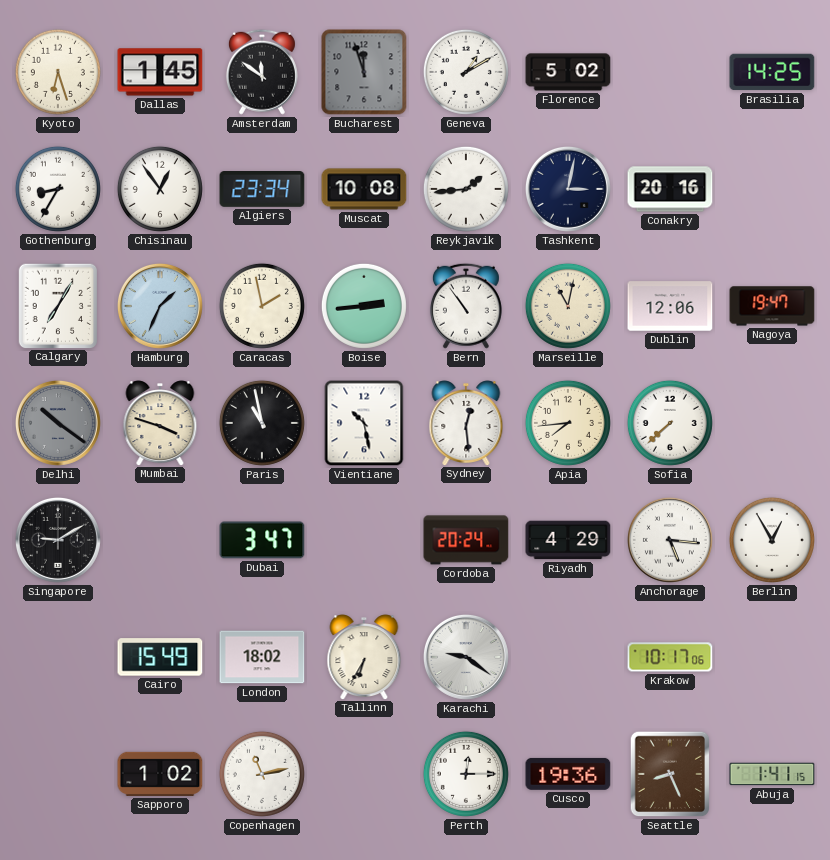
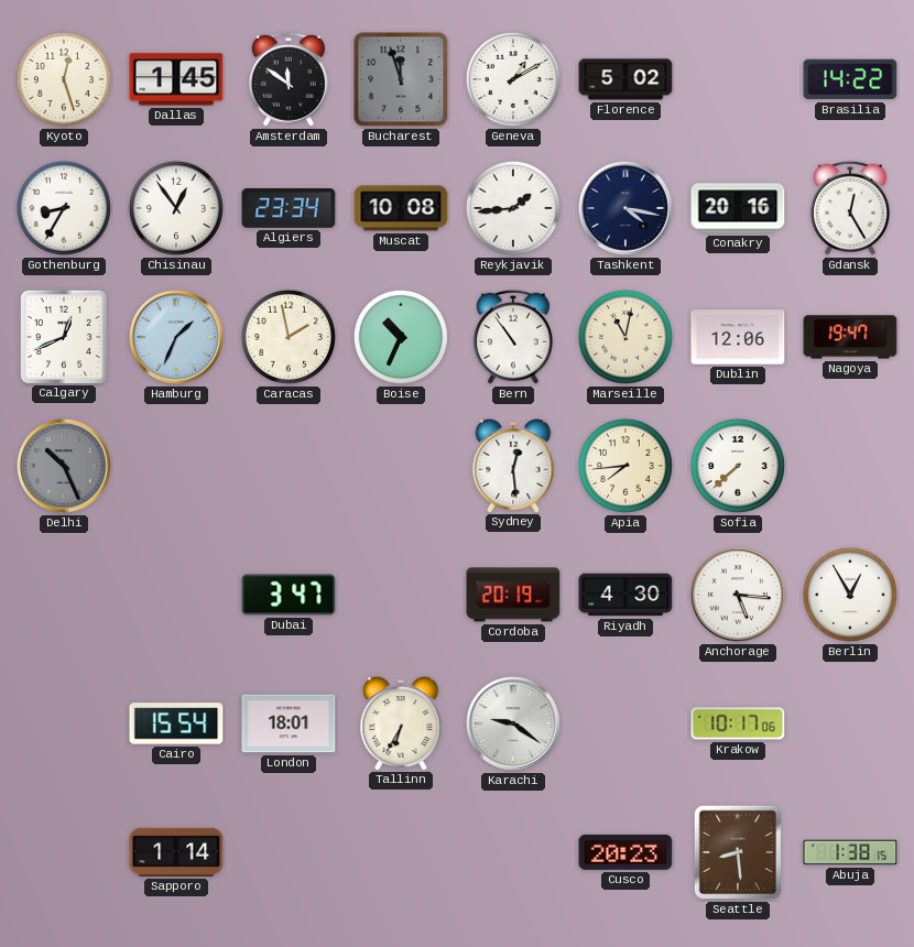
Kyoto: 6:27 -> 12:27 (64, 79)
Brasilia: 14:25 -> 14:22 (850, 79)
Tashkent: 3:02 -> 4:17 (625, 208)
Gdansk: none -> 12:25 (850, 208)
Calgary: 7:05 -> 12:41 (63, 336)
Boise: 2:44 -> 10:34 (401, 337)
Delhi: 10:21 -> 10:26 (64, 466)
Mumbai: 3:48 -> none (160, 423)
Paris: 10:58 -> none (262, 423)
Vientiane: 10:28 -> none (364, 423)
Singapore: 9:10 -> none (58, 540)
Cordoba: 20:24 -> 20:19 (513, 595)
Riyadh: 4:29 -> 4:30 (625, 595)
Cairo: 15:49 -> 15:54 (176, 723)
London: 18:02 -> 18:01 (289, 723)
Sapporo: 1:02 -> 1:14 (176, 852)
Copenhagen: 11:13 -> none (262, 774)
Perth: 12:15 -> none (466, 774)
Cusco: 19:36 -> 20:23 (625, 852)
Seattle: 8:26 -> 8:29 (738, 852)
Abuja: 1:41 -> 1:38 (850, 852)
